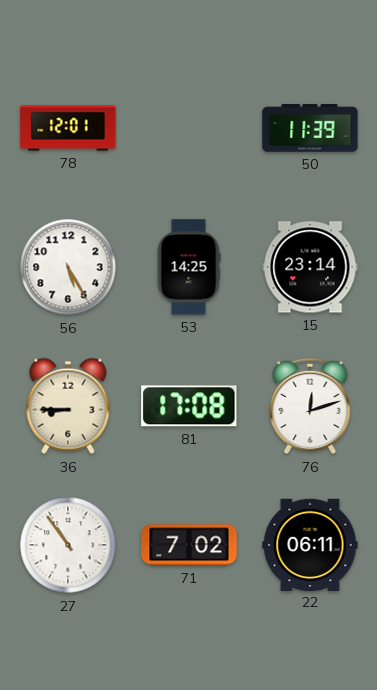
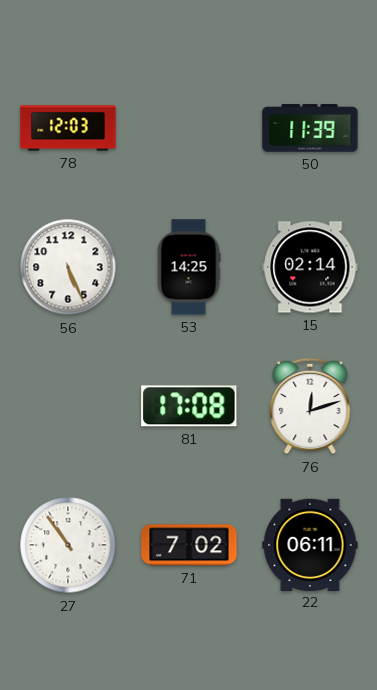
78: 12:01 -> 12:03 (68, 128)
56: 5:25 -> 5:26 (68, 267)
15: 23:14 -> 02:14 (310, 267)
36: 8:45 -> none (68, 406)
